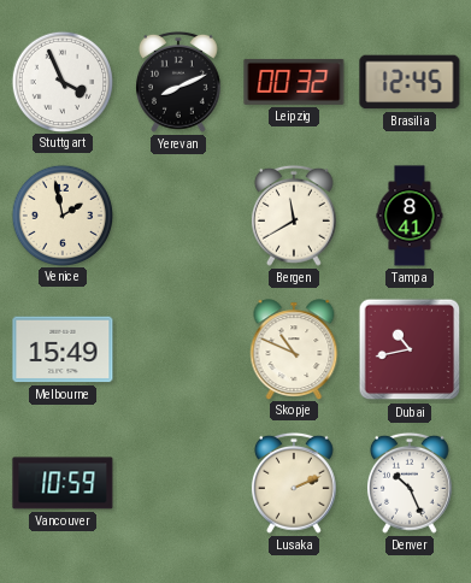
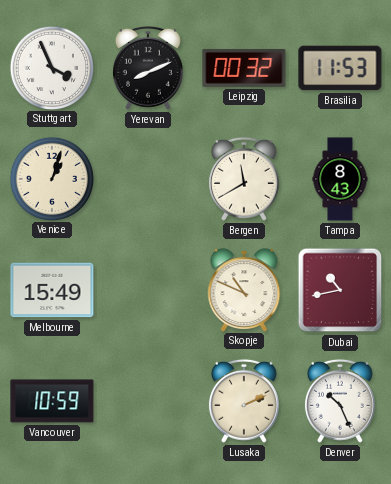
Brasilia: 12:45 -> 11:53 (340, 68)
Venice: 1:58 -> 1:03 (51, 178)
Tampa: 8:41 -> 8:43 (340, 179)
